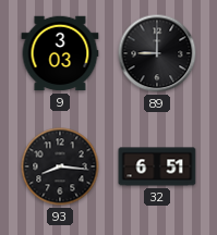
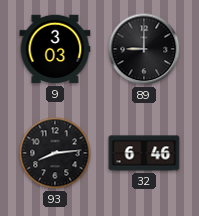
93: 8:16 -> 8:14 (55, 153)
32: 6:51 -> 6:46 (144, 153)
